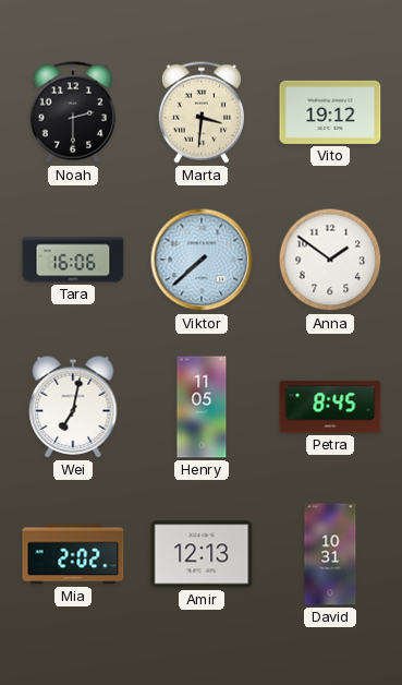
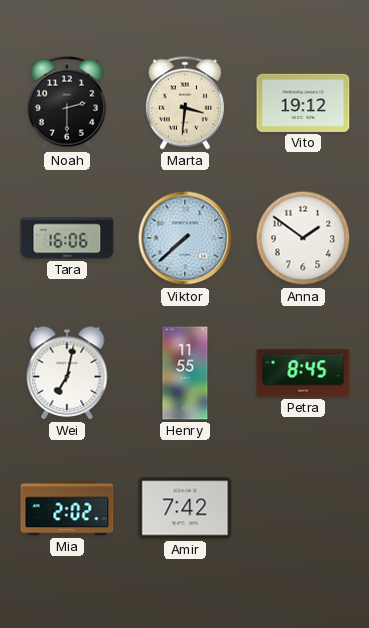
Henry: 11:05 -> 11:55 (185, 373)
Amir: 12:13 -> 7:42 (185, 508)
David: 10:31 -> none (330, 554)
